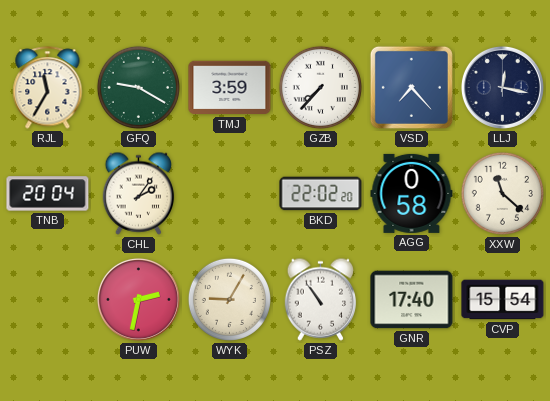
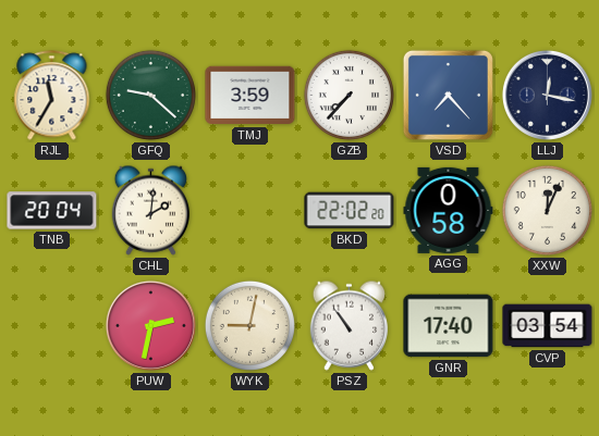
GFQ: 9:20 -> 9:22 (150, 95)
CHL: 2:06 -> 2:01 (151, 210)
XXW: 11:22 -> 12:04 (547, 210)
WYK: 9:05 -> 9:02 (249, 325)
CVP: 15:54 -> 03:54 (548, 326)
